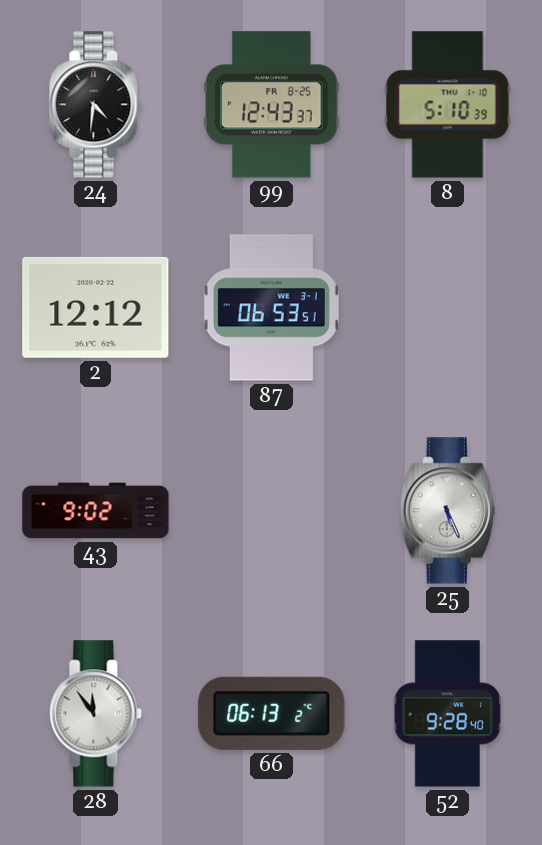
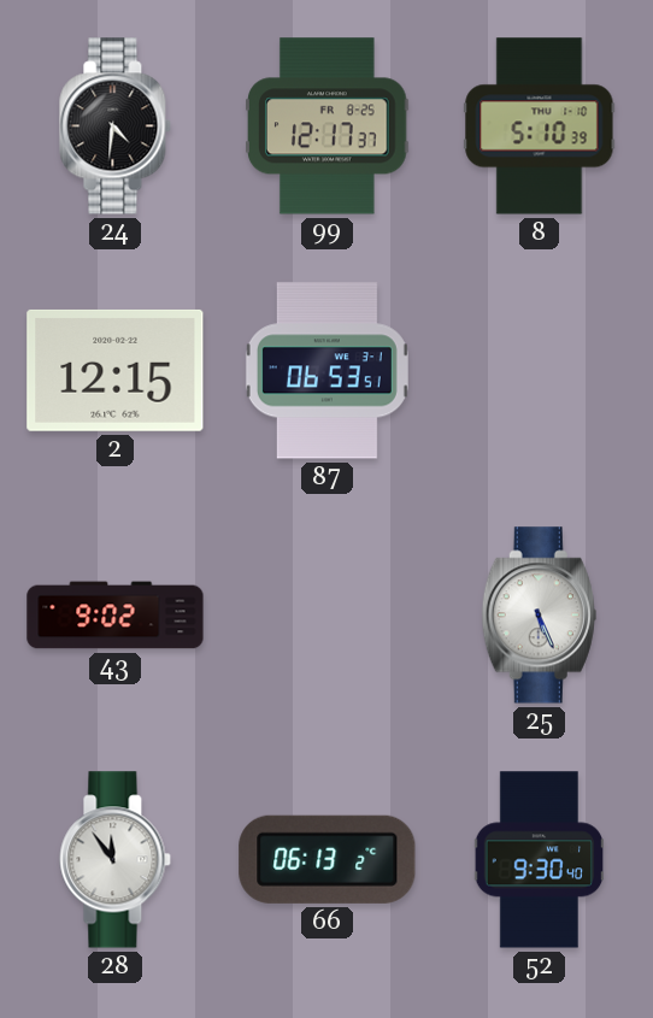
99: 12:43 -> 12:17 (328, 126)
2: 12:12 -> 12:15 (116, 370)
52: 9:28 -> 9:30 (540, 860)
